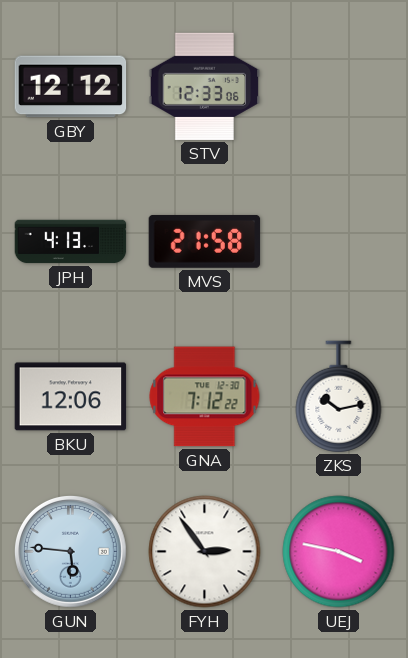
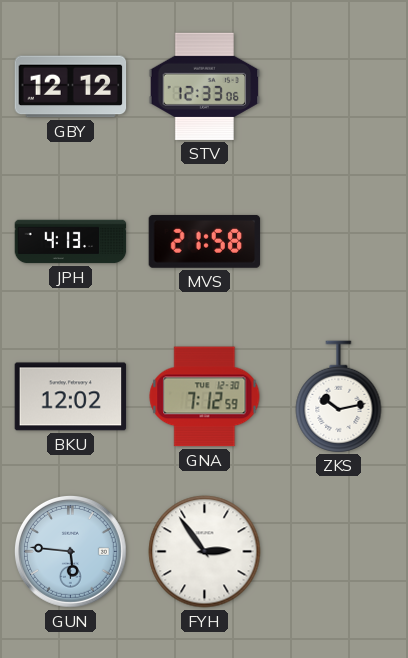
BKU: 12:06 -> 12:02 (71, 397)
GNA: 7:12:22 -> 7:12:59 (205, 397)
UEJ: 3:47 -> none (339, 552)
